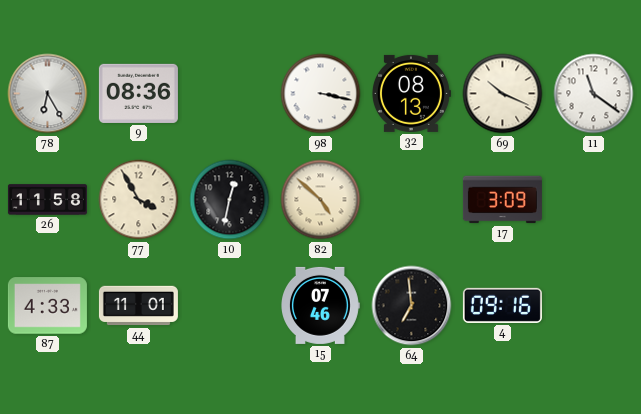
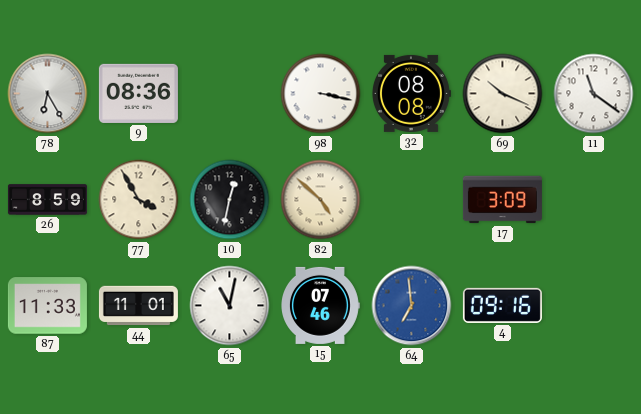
32: 08:13 -> 08:08 (411, 93)
26: 11:58 -> 8:59 (47, 200)
87: 4:33 -> 11:33 (47, 306)
65: none -> 11:02 (230, 306)
64 dial: black -> blue (412, 306)
